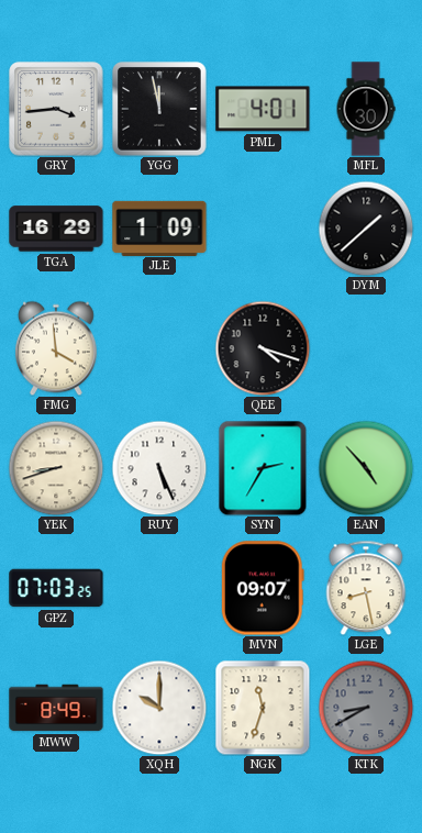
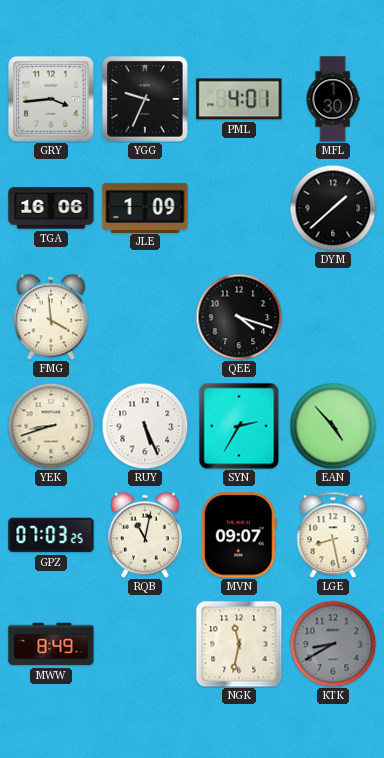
YGG: 11:58 -> 9:34 (145, 99)
TGA: 16:29 -> 16:06 (51, 208)
RQB: none -> 11:02 (146, 535)
XQH: 10:00 -> none (159, 708)
NGK: 11:33 -> 11:32 (239, 644)
